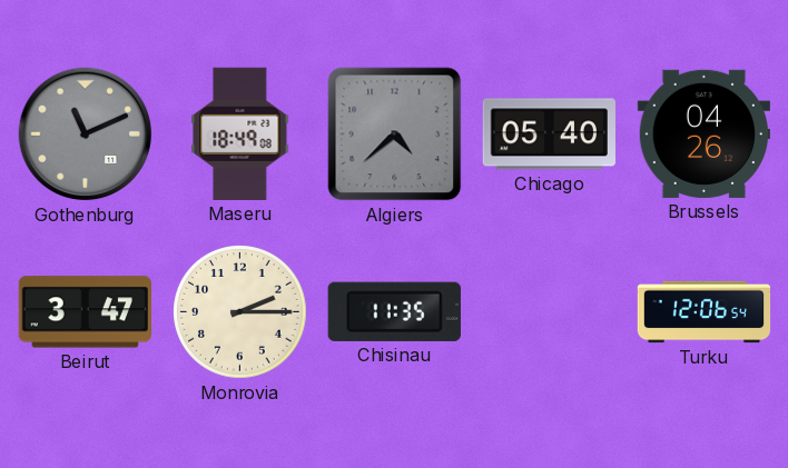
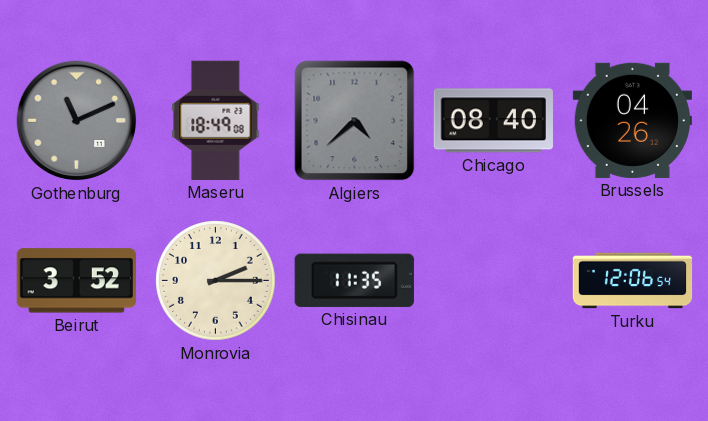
Chicago: 05:40 -> 08:40 (493, 121)
Beirut: 3:47 -> 3:52 (76, 281)
